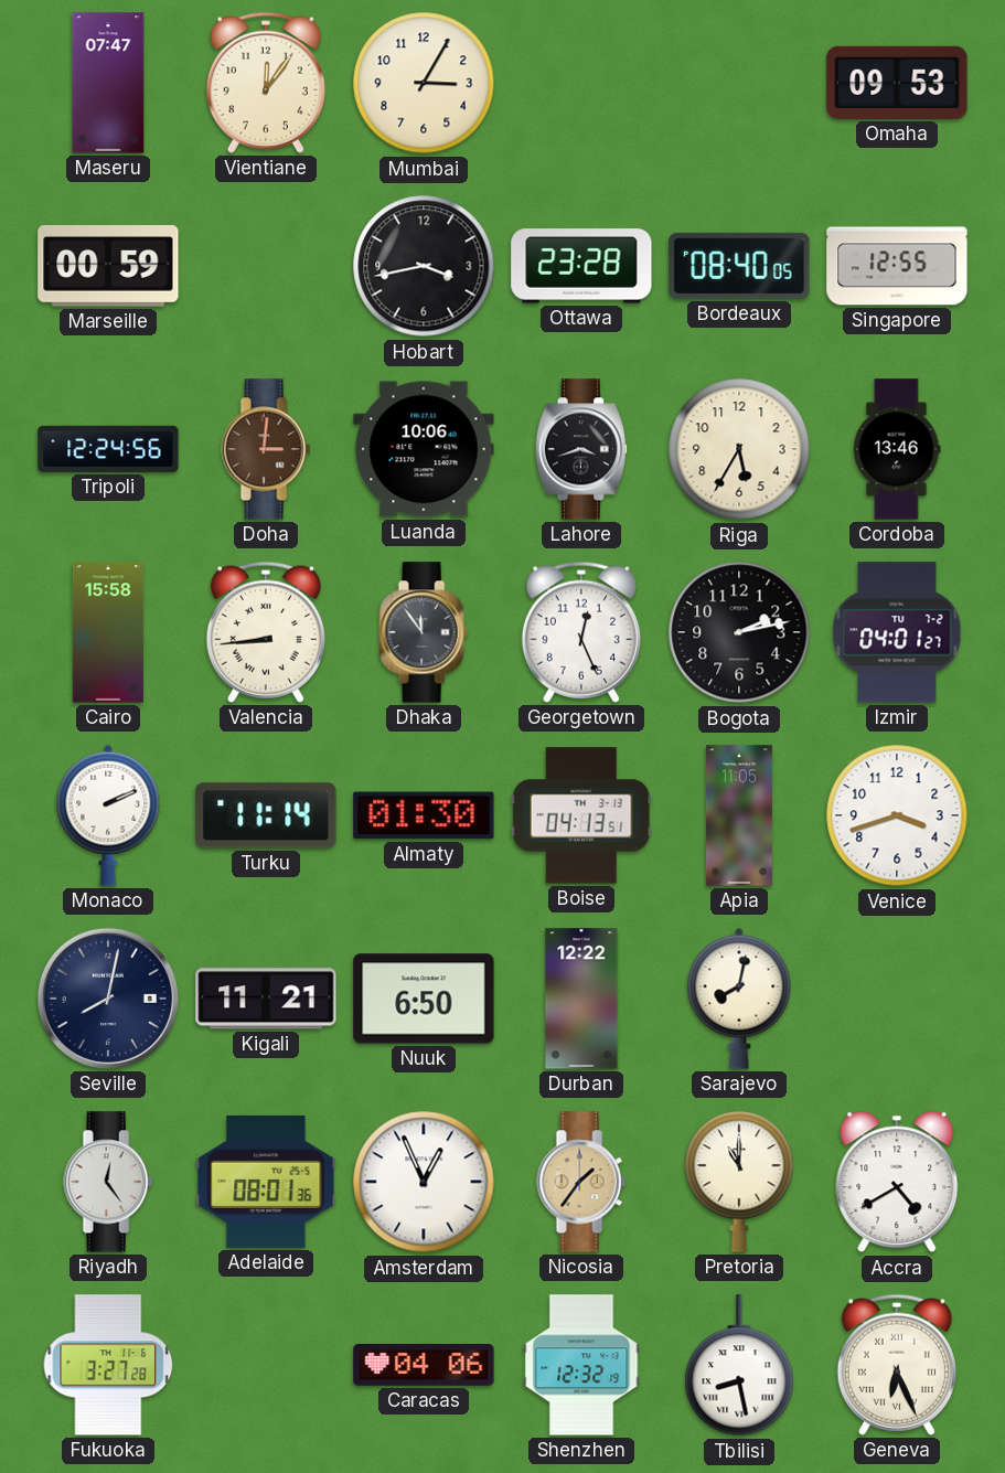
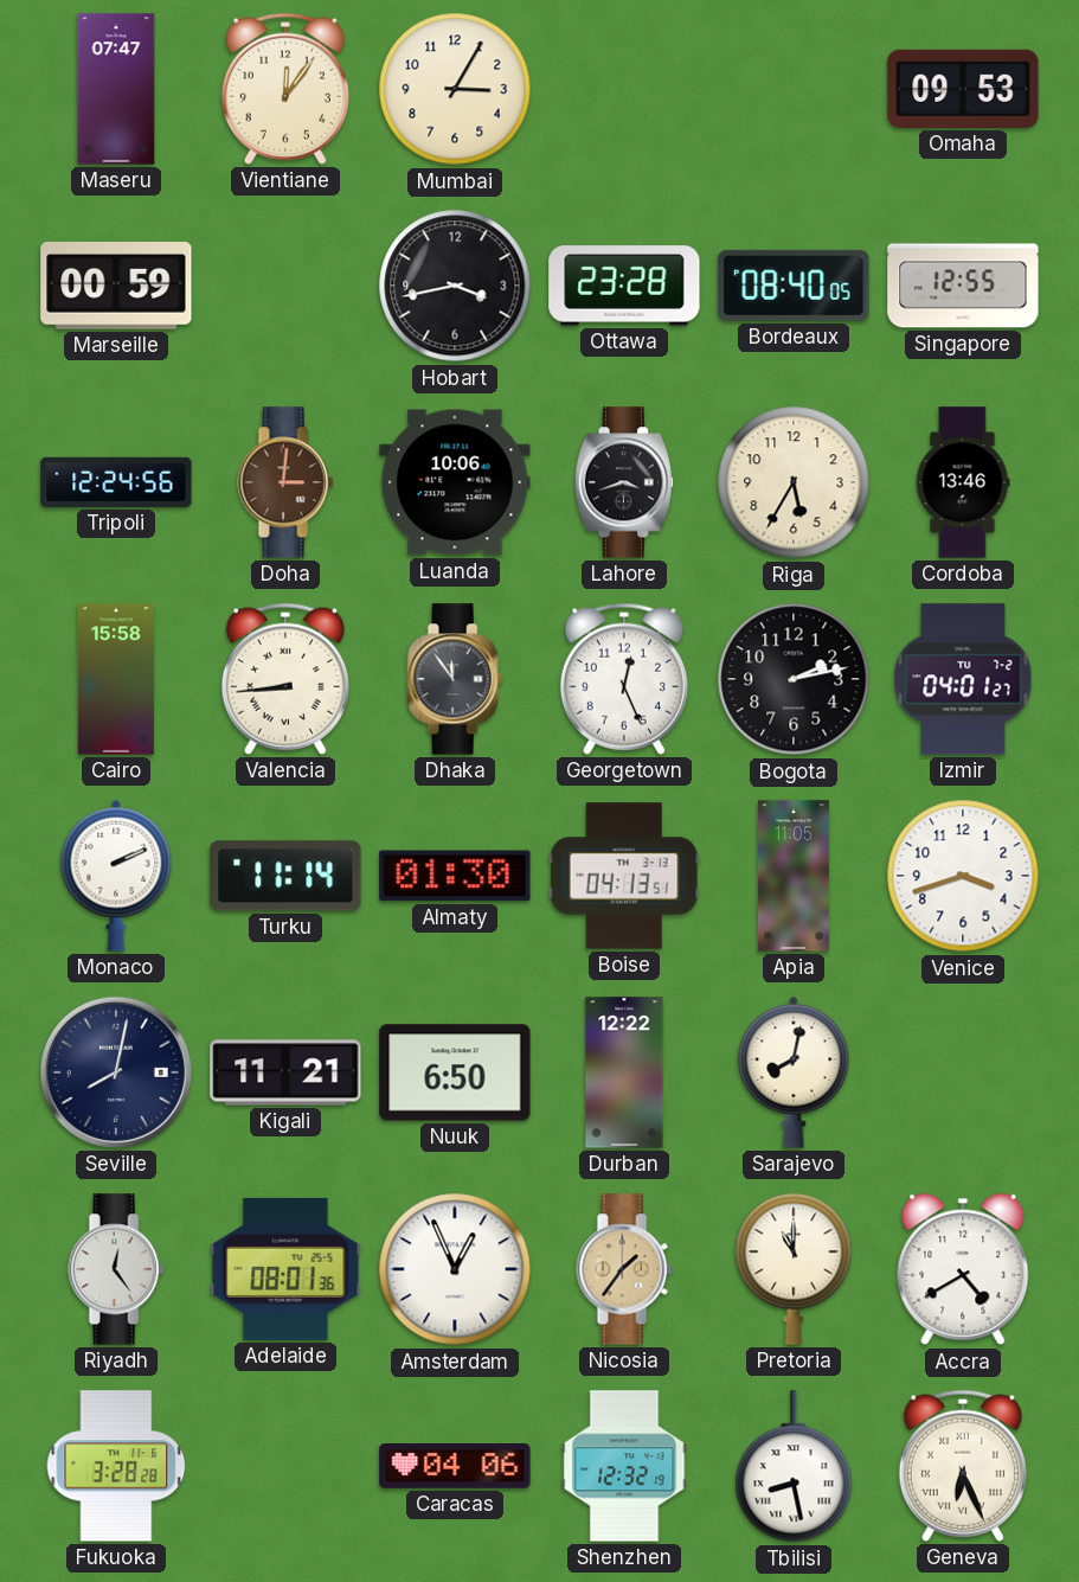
Fukuoka: 3:27 -> 3:28 (116, 1466)
